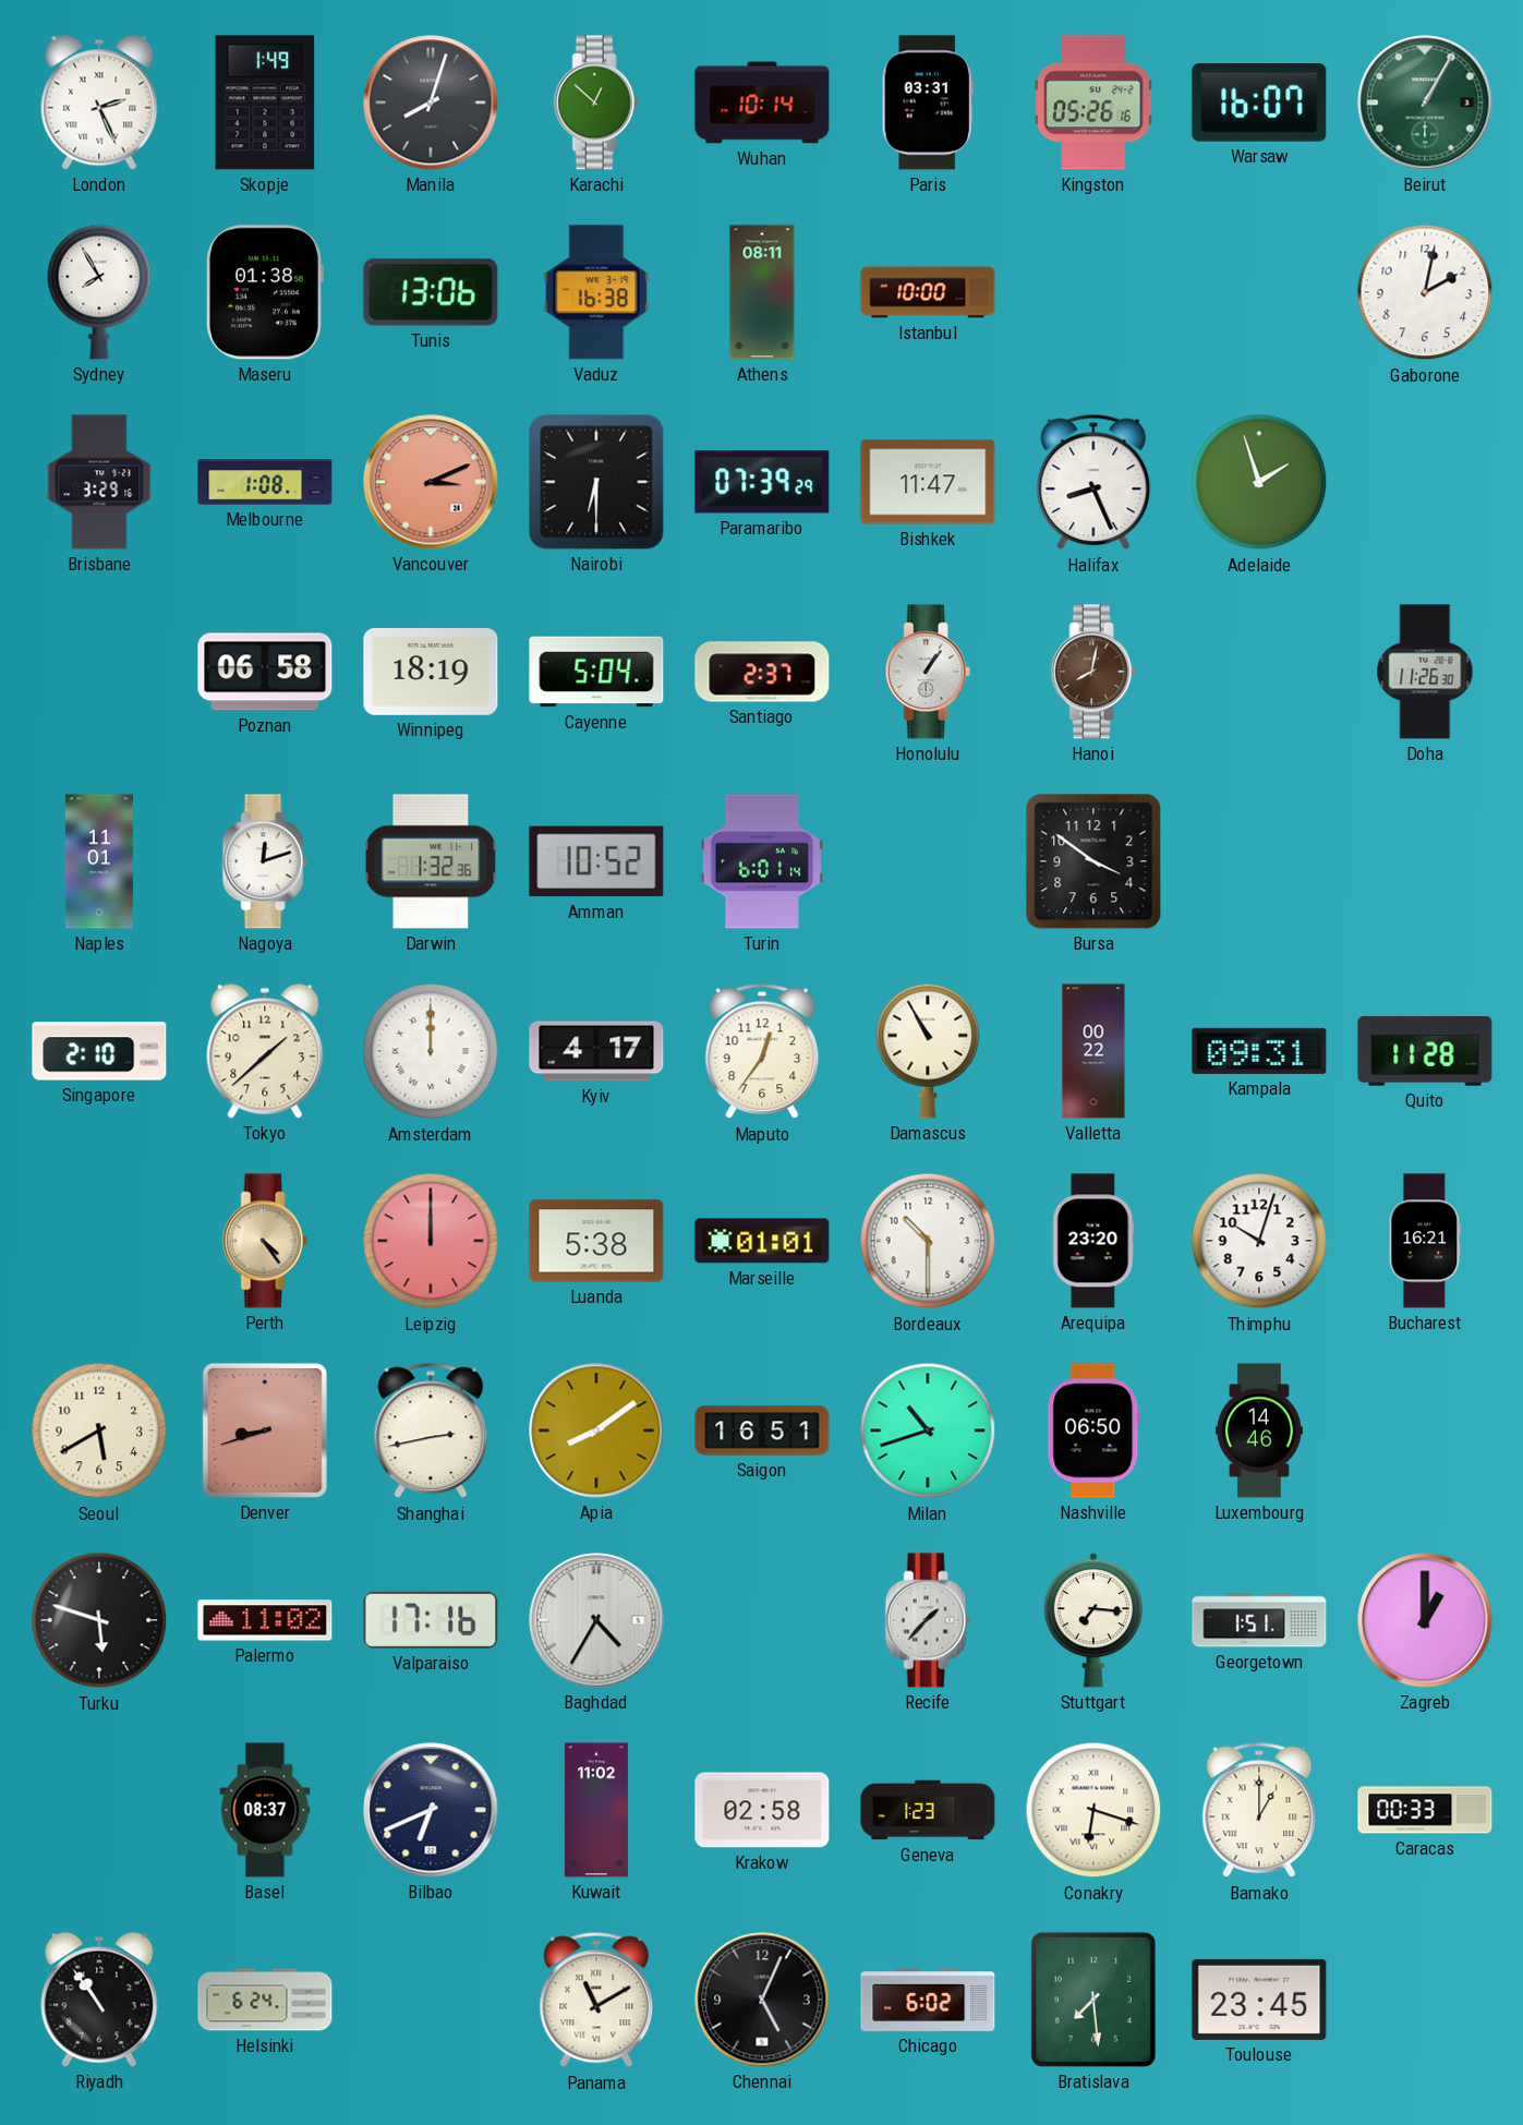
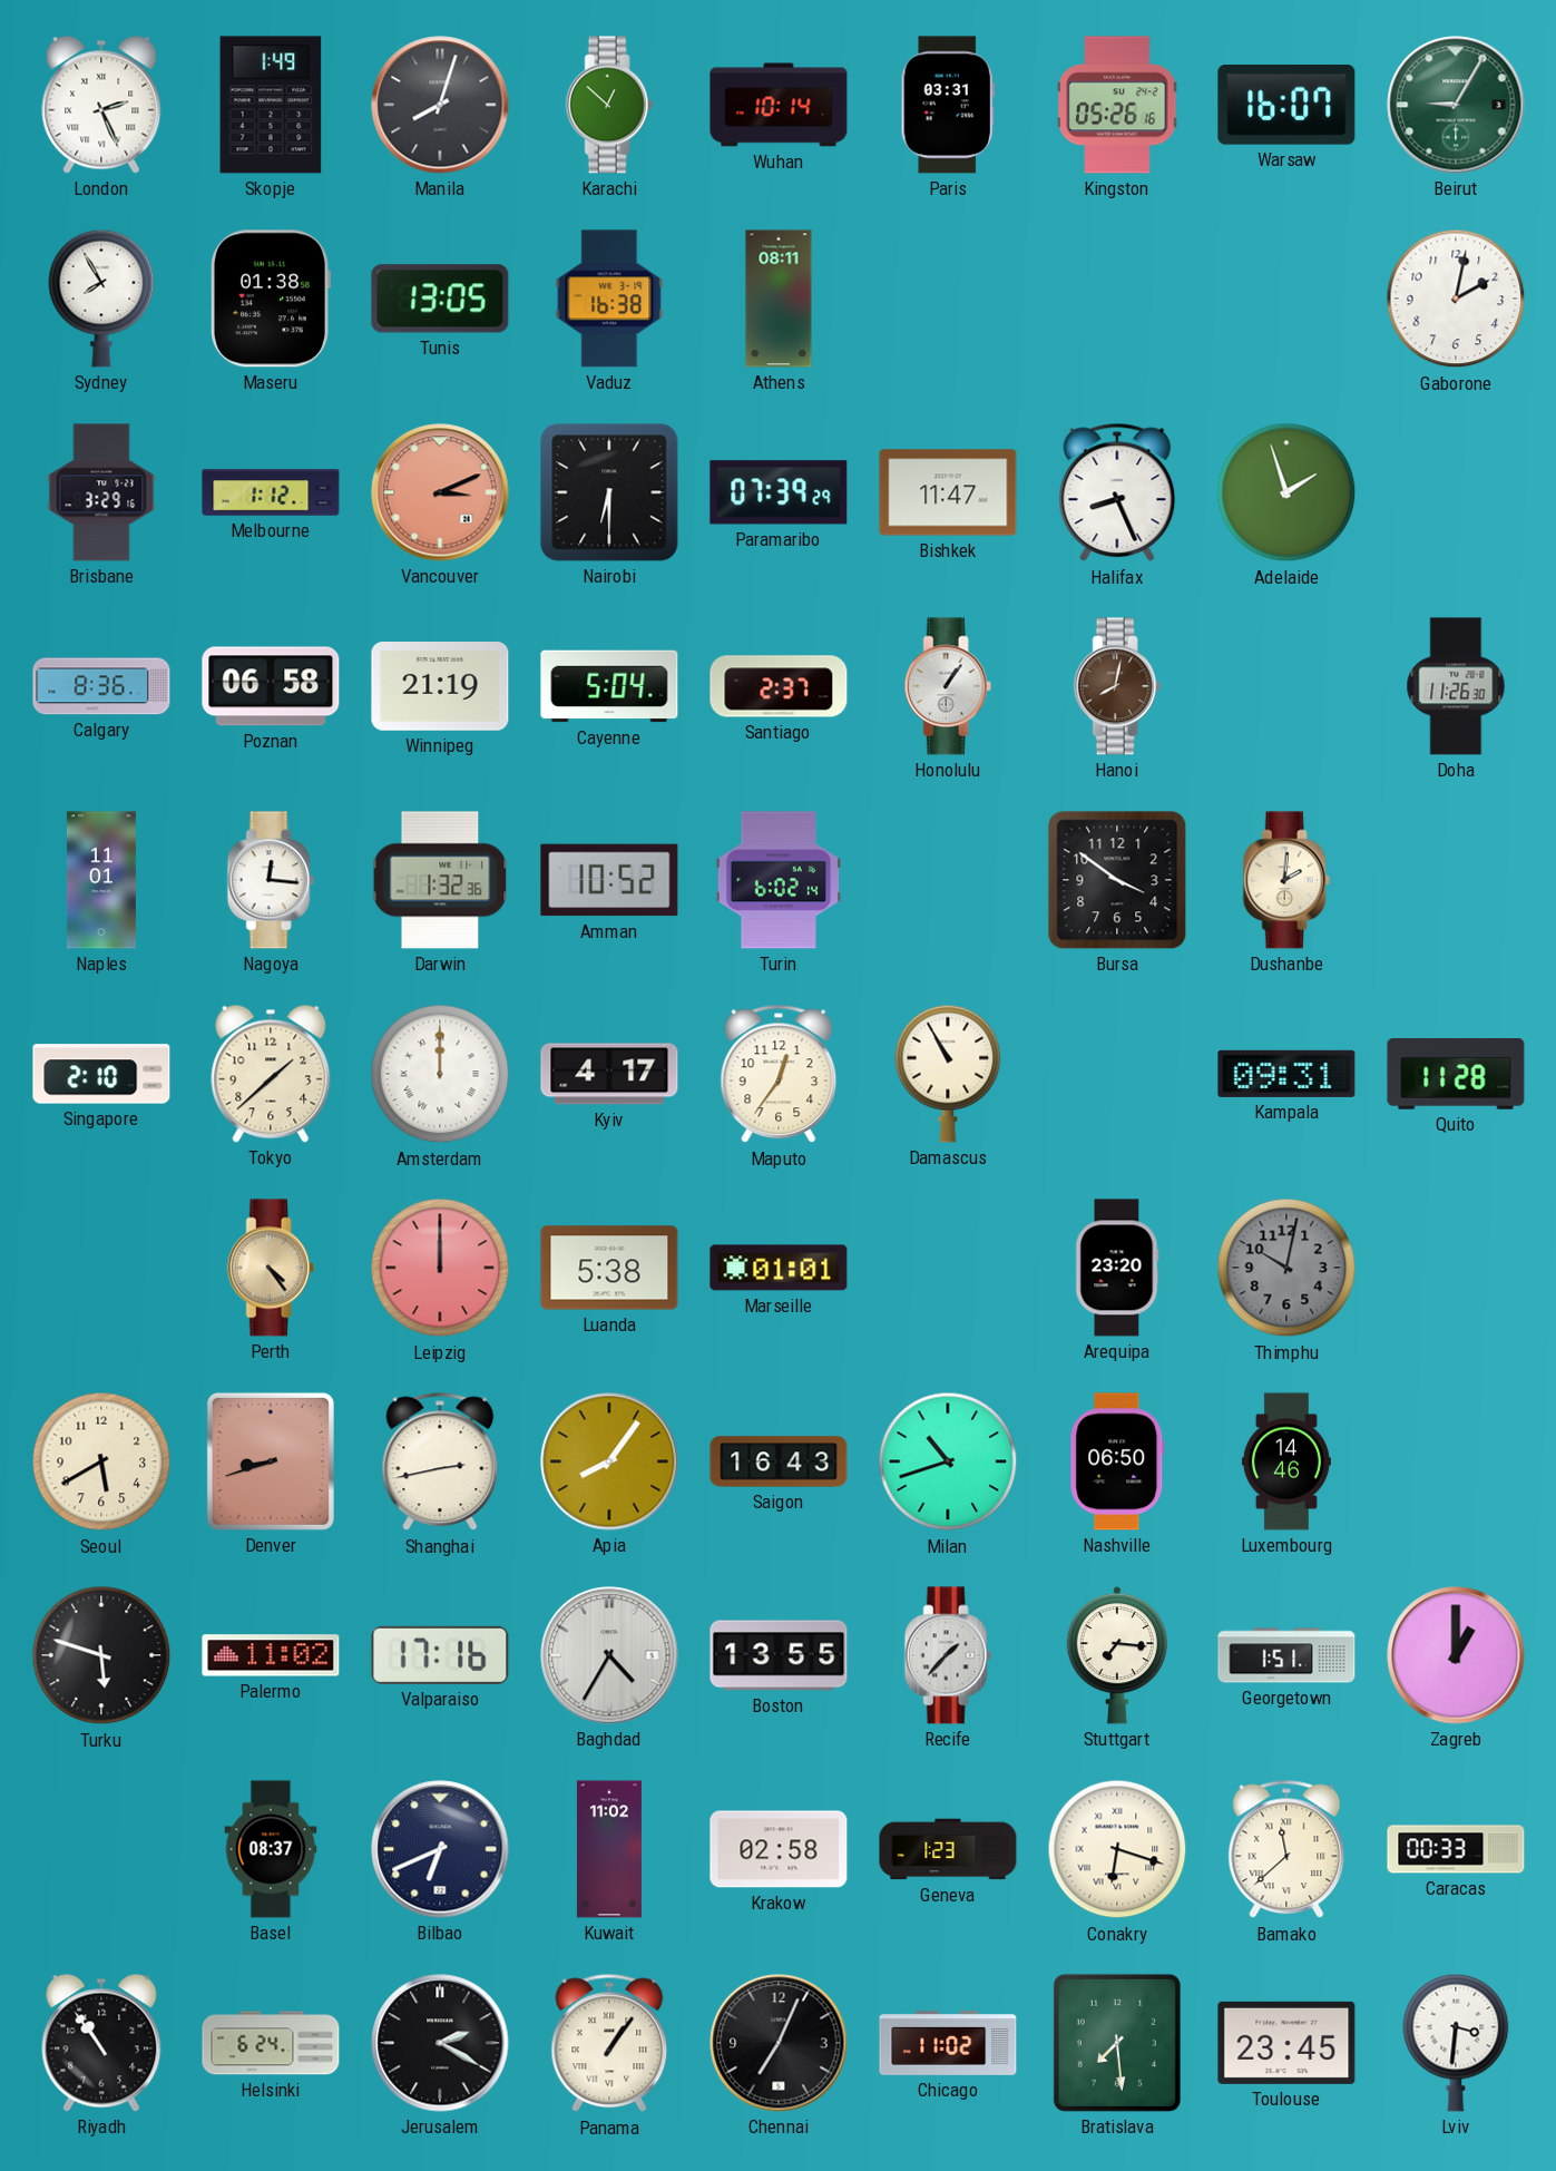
Beirut: 1:05 -> 9:05 (1456, 105)
Tunis: 13:06 -> 13:05 (440, 299)
Istanbul: 10:00 -> none (928, 292)
Melbourne: 1:08 -> 1:12 (271, 492)
Calgary: none -> 8:36 (101, 686)
Winnipeg: 18:19 -> 21:19 (440, 687)
Nagoya: 12:12 -> 12:16 (271, 880)
Turin: 6:01 -> 6:02 (777, 880)
Dushanbe: none -> 2:01 (1286, 880)
Valletta: 00:22 -> none (1093, 1051)
Bordeaux: 10:30 -> none (928, 1241)
Thimphu: 10:03 -> 10:02 (1286, 1268)
Thimphu dial: white -> grey (1286, 1268)
Bucharest: 16:21 -> none (1425, 1241)
Apia: 8:09 -> 8:06 (609, 1461)
Saigon: 16:51 -> 16:43 (779, 1461)
Boston: none -> 13:55 (779, 1655)
Bamako: 1:00 -> 11:38 (1286, 1849)
Jerusalem: none -> 2:20 (440, 2043)
Panama: 11:10 -> 1:06 (609, 2043)
Chennai: 5:04 -> 7:04 (779, 2043)
Chicago: 6:02 -> 11:02 (948, 2043)
Lviv: none -> 3:31 (1456, 2043)
